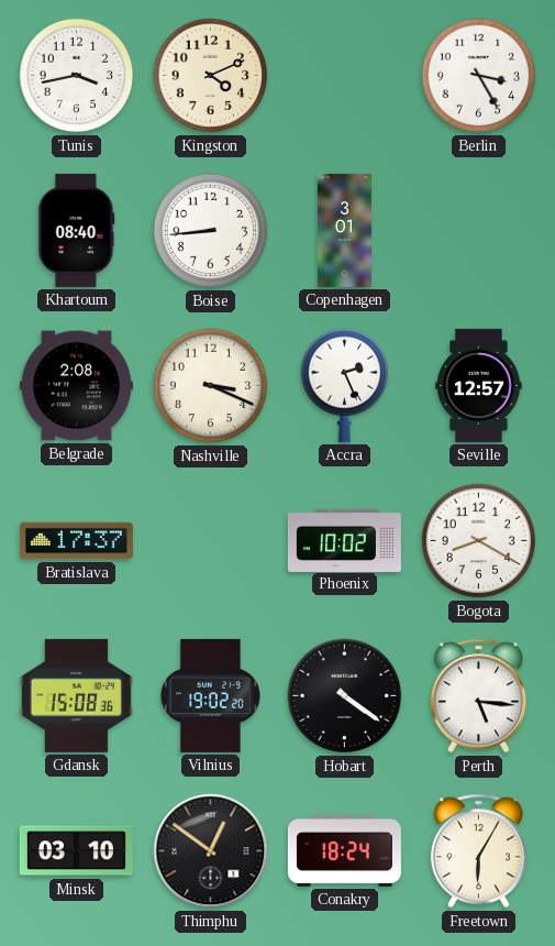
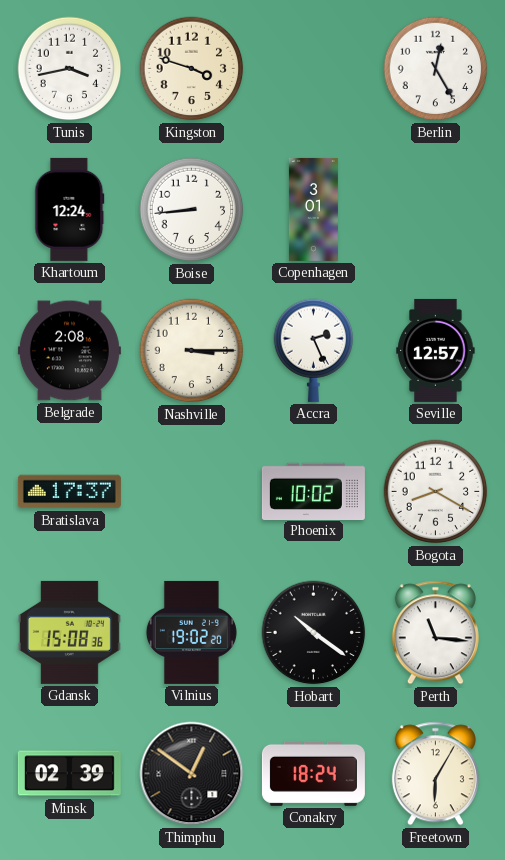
Kingston: 4:11 -> 3:48 (192, 69)
Berlin: 3:25 -> 12:25 (436, 69)
Khartoum: 08:40 -> 12:24 (70, 209)
Nashville: 3:19 -> 3:15 (192, 351)
Hobart: 4:21 -> 10:21 (314, 633)
Perth: 5:16 -> 11:16 (435, 633)
Minsk: 03:10 -> 02:39 (69, 774)
